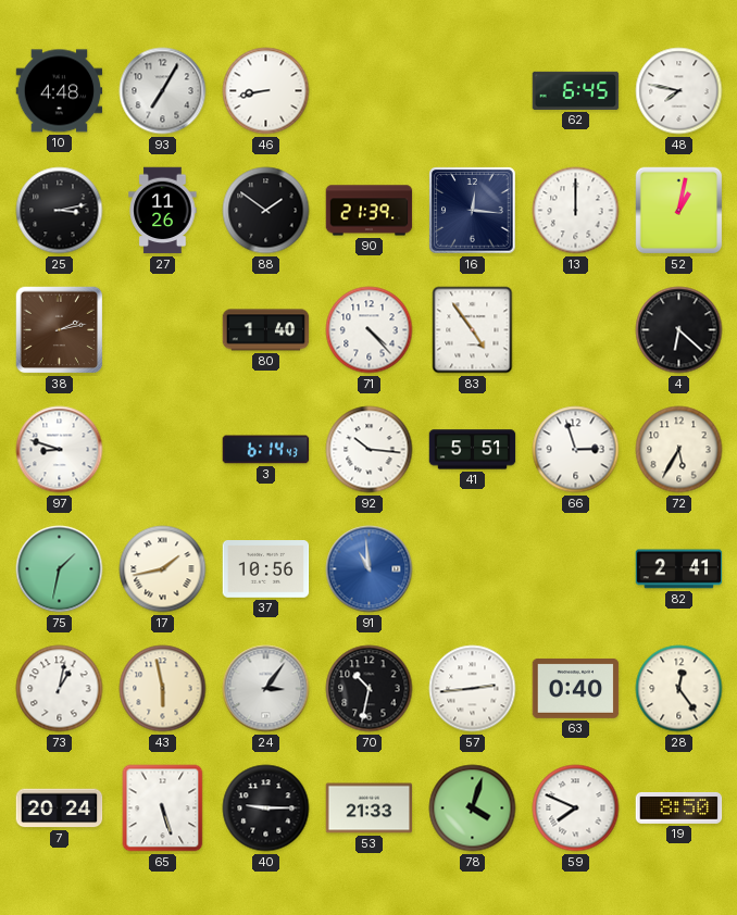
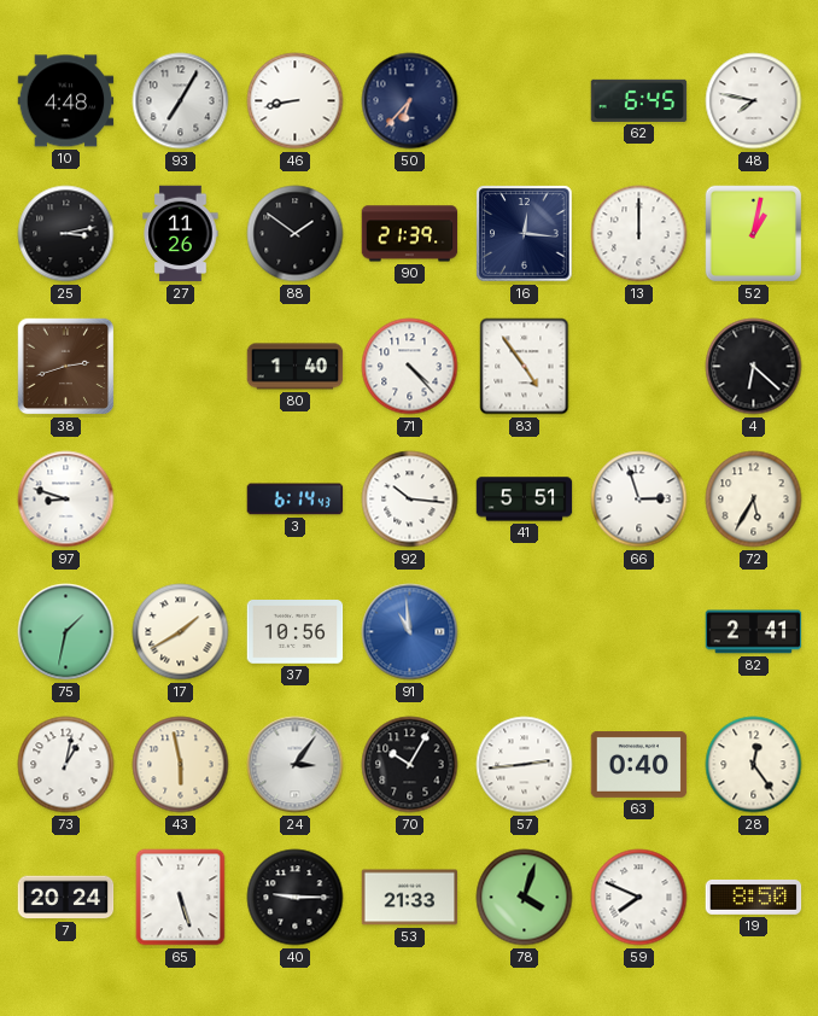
50: none -> 6:37 (410, 101)
38: 2:13 -> 2:42 (66, 367)
17: 1:43 -> 1:40 (181, 632)
70: 10:32 -> 10:05 (410, 765)
